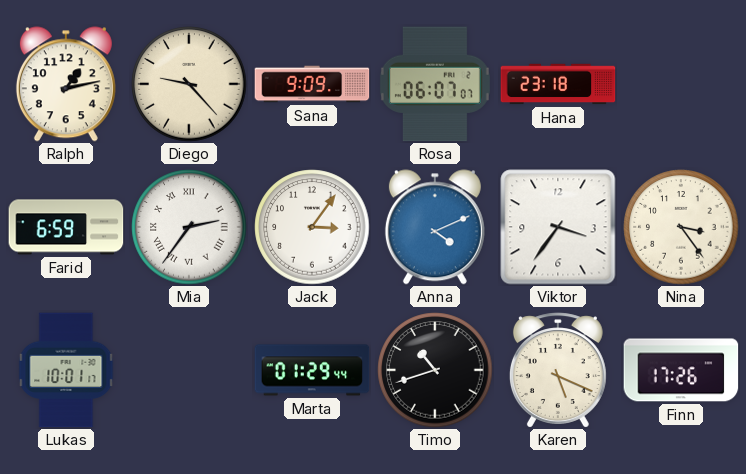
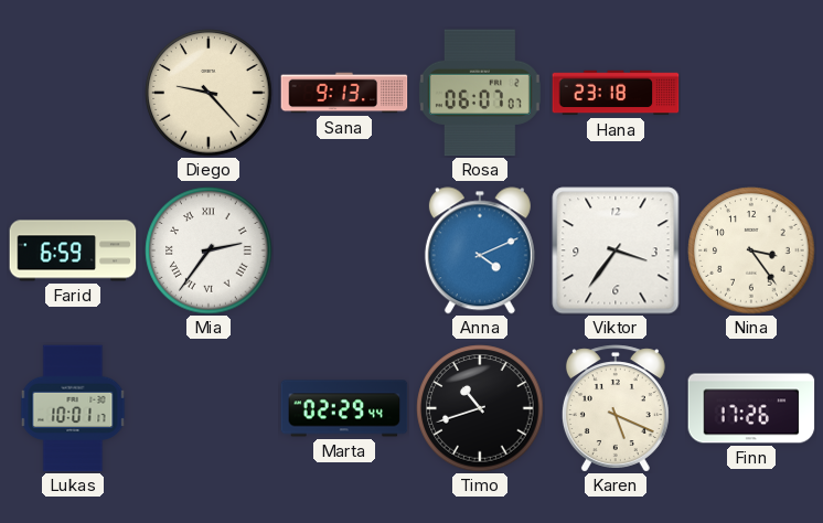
Ralph: 1:13 -> none (66, 84)
Sana: 9:09 -> 9:13 (344, 93)
Jack: 3:06 -> none (312, 227)
Marta: 01:29 -> 02:29 (344, 408)
